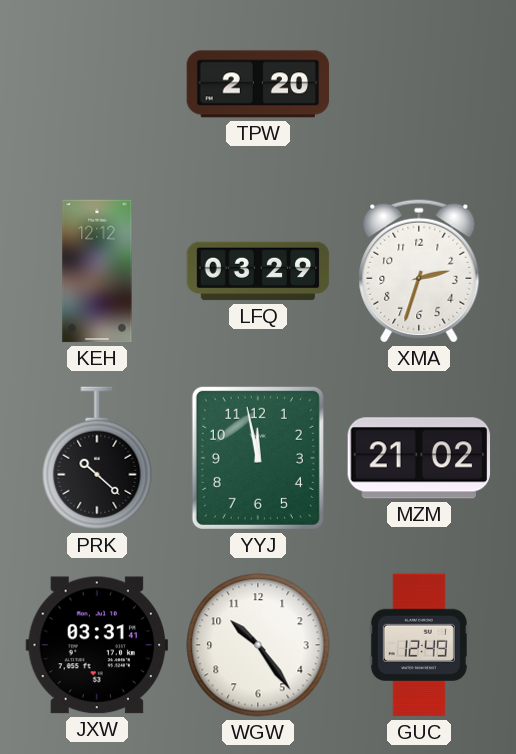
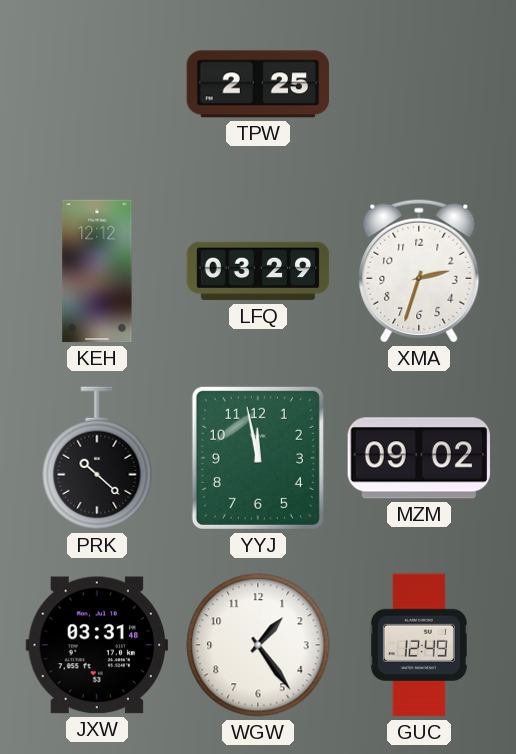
TPW: 2:20 -> 2:25 (258, 84)
MZM: 21:02 -> 09:02 (419, 458)
JXW: 03:31:41 -> 03:31:48 (97, 645)
WGW: 10:24 -> 1:24 (258, 645)
